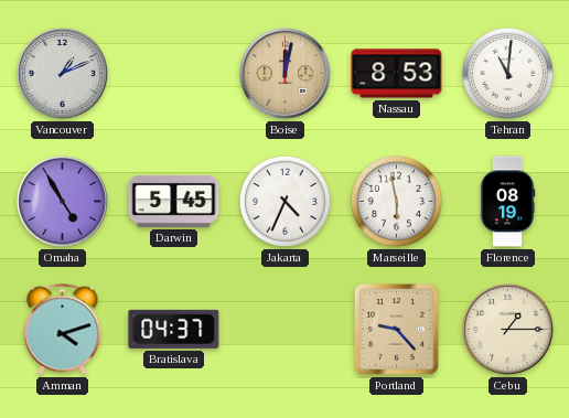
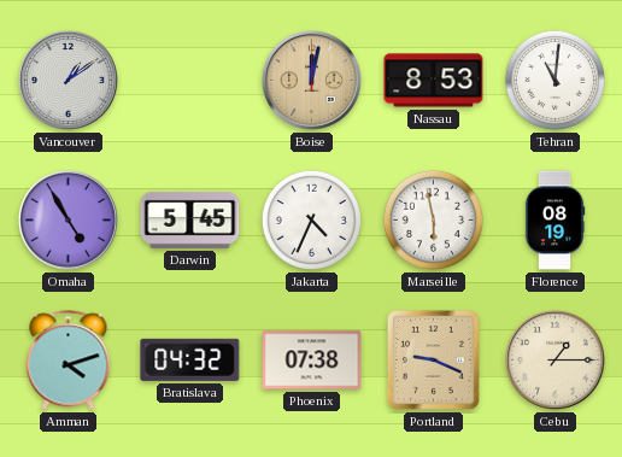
Vancouver: 1:11 -> 1:09 (68, 80)
Bratislava: 04:37 -> 04:32 (190, 359)
Phoenix: none -> 07:38 (312, 361)
Portland: 9:23 -> 9:19 (433, 359)
